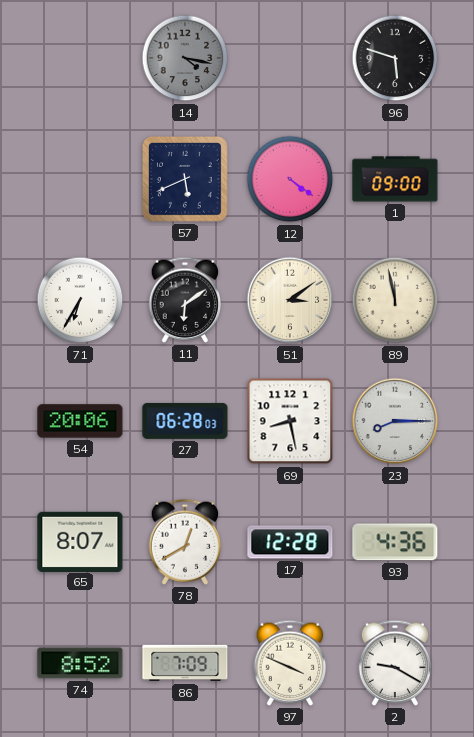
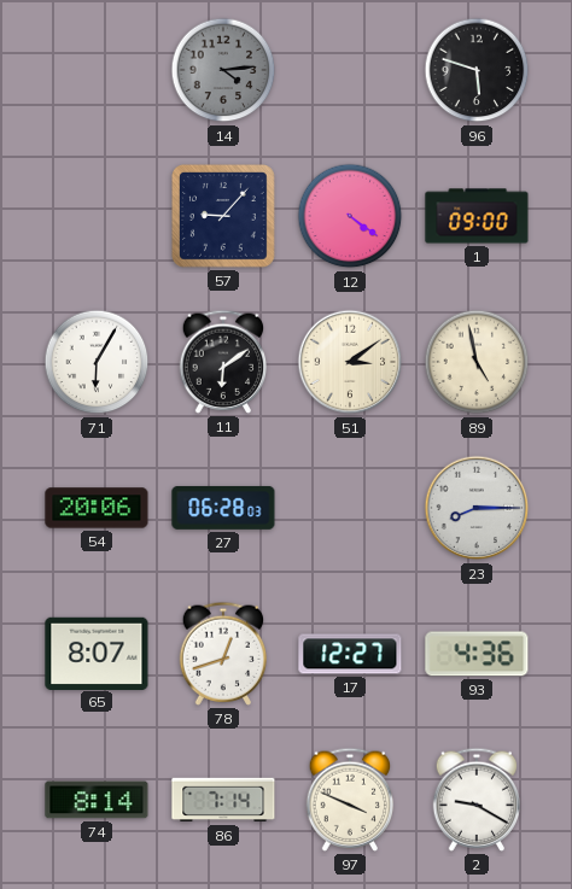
14: 4:17 -> 4:14 (223, 70)
57: 5:41 -> 9:07 (224, 217)
71: 6:35 -> 6:05 (97, 362)
89: 11:58 -> 4:58 (477, 362)
69: 8:28 -> none (290, 421)
78: 12:40 -> 12:42 (223, 654)
17: 12:28 -> 12:27 (350, 654)
74: 8:52 -> 8:14 (97, 800)
86: 7:09 -> 7:14 (223, 800)
